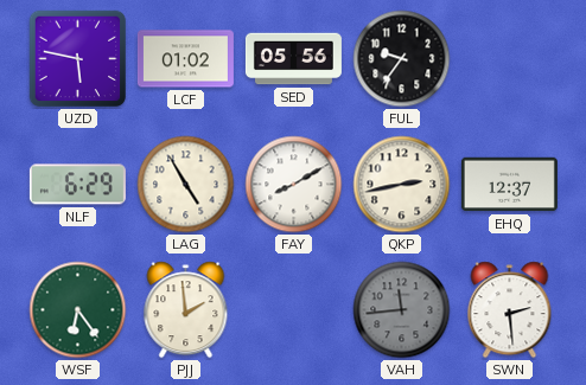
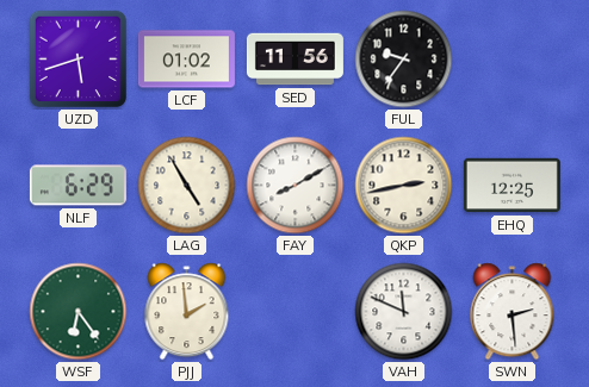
UZD: 5:47 -> 5:42 (79, 60)
SED: 05:56 -> 11:56 (294, 60)
EHQ: 12:37 -> 12:25 (511, 186)
VAH: 11:44 -> 11:49 (404, 312)
VAH dial: grey -> white (404, 312)
